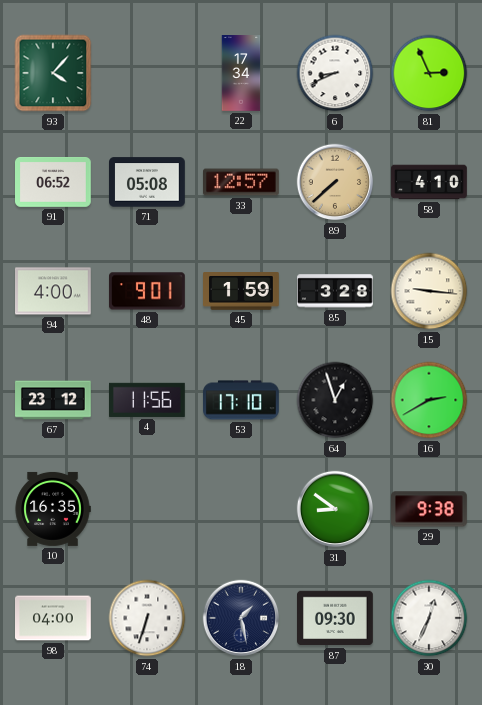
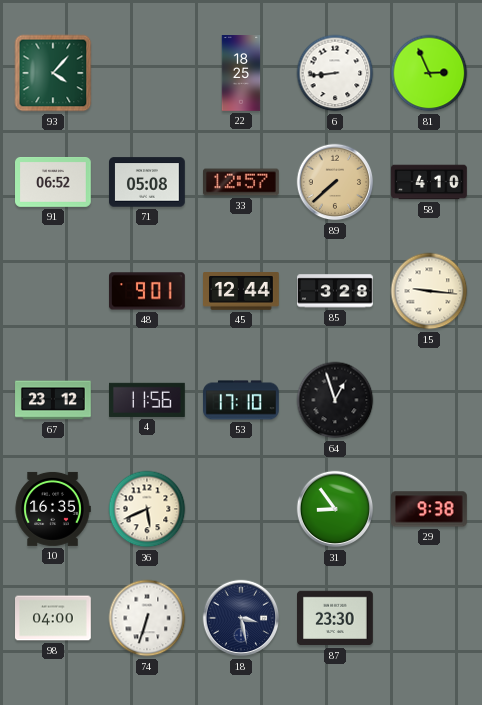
22: 17:34 -> 18:25 (241, 73)
6: 8:41 -> 8:44 (335, 73)
94: 4:00 -> none (54, 291)
45: 1:59 -> 12:44 (242, 292)
16: 2:40 -> none (429, 400)
36: none -> 5:41 (147, 509)
31: 8:51 -> 8:54 (335, 509)
18: 1:28 -> 3:28 (241, 618)
87: 09:30 -> 23:30 (336, 618)
30: 12:34 -> none (429, 618)
